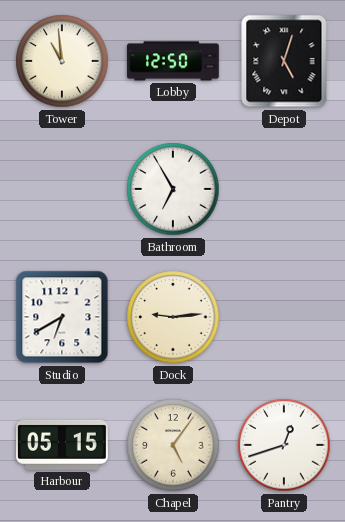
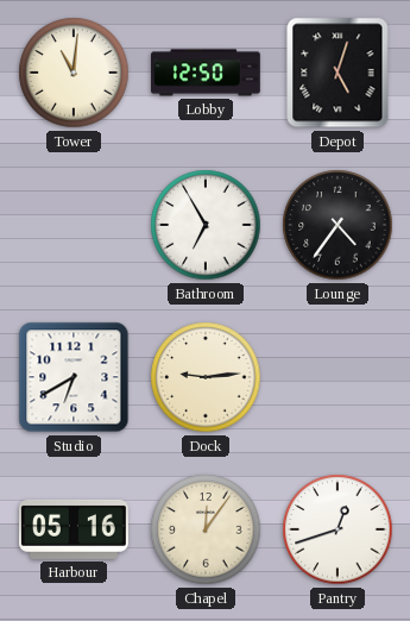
Tower: 10:59 -> 11:01 (74, 73)
Lounge: none -> 4:36 (338, 225)
Harbour: 05:15 -> 05:16 (75, 529)
Chapel: 5:06 -> 12:06 (206, 529)
